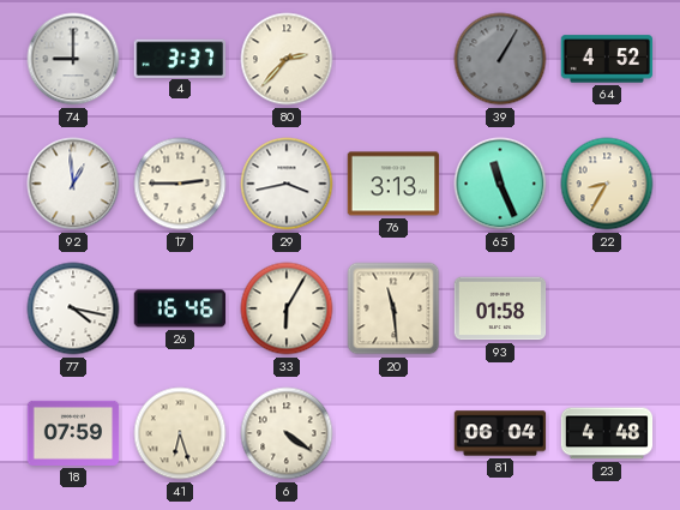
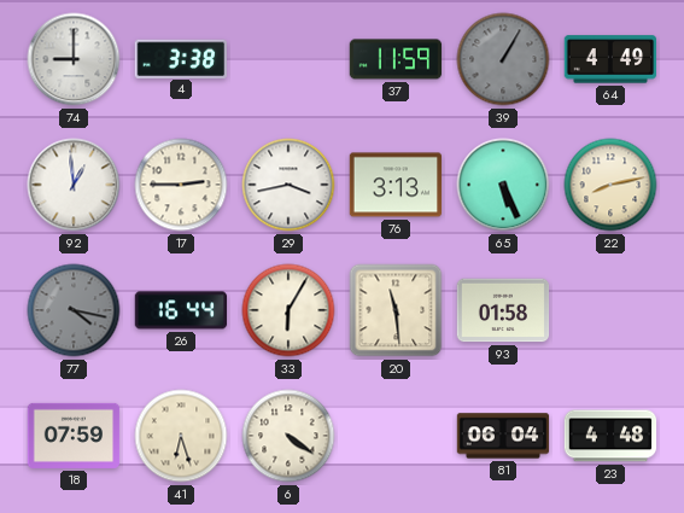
4: 3:37 -> 3:38 (180, 58)
80: 2:37 -> none (287, 59)
37: none -> 11:59 (396, 59)
64: 4:52 -> 4:49 (610, 59)
65: 11:26 -> 5:26 (503, 185)
22: 8:35 -> 8:13 (610, 185)
77 dial: white -> grey (74, 310)
26: 16:46 -> 16:44 (181, 310)
